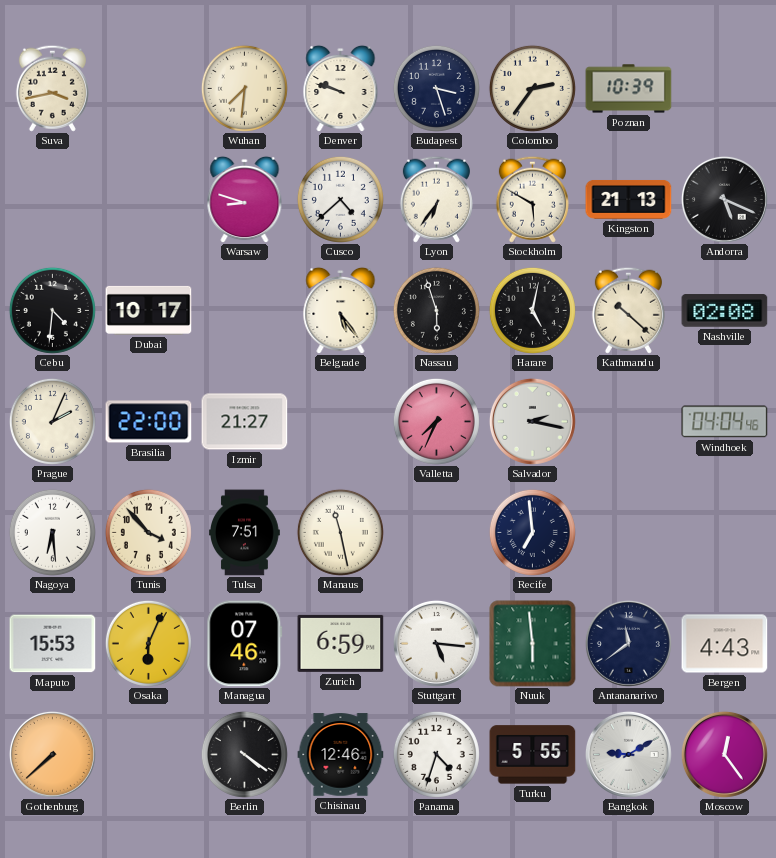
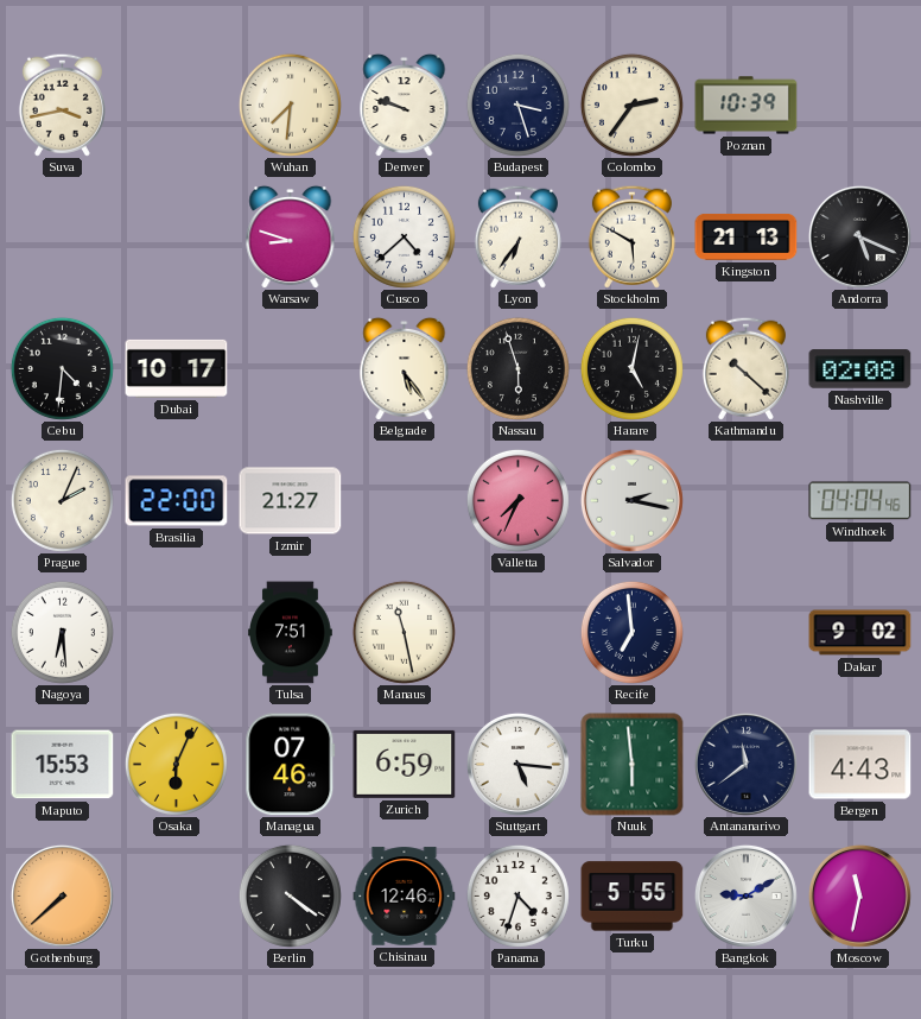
Tunis: 3:53 -> none (148, 532)
Dakar: none -> 9:02 (860, 633)
Moscow: 12:24 -> 11:32 (859, 895)
